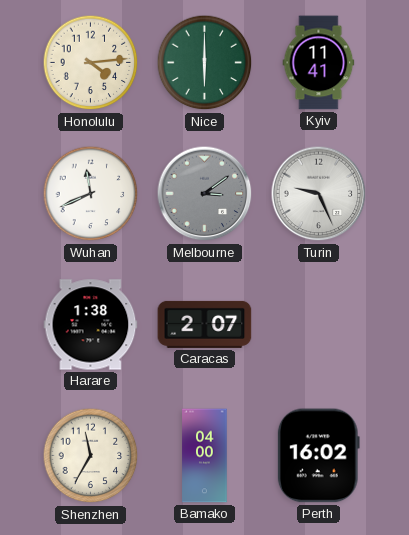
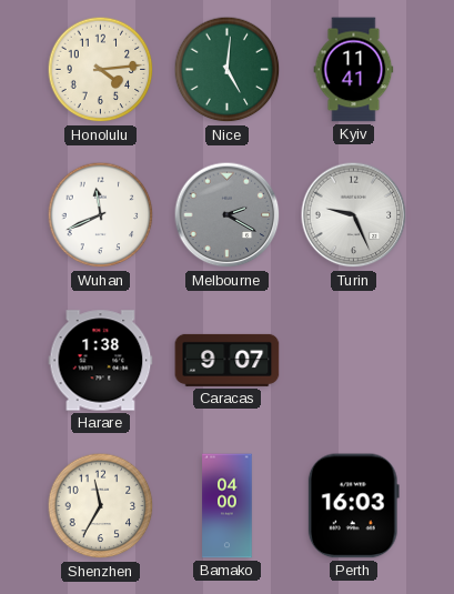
Nice: 6:00 -> 5:01 (228, 70)
Melbourne: 3:09 -> 2:20 (228, 215)
Caracas: 2:07 -> 9:07 (228, 360)
Perth: 16:02 -> 16:03 (353, 506)
